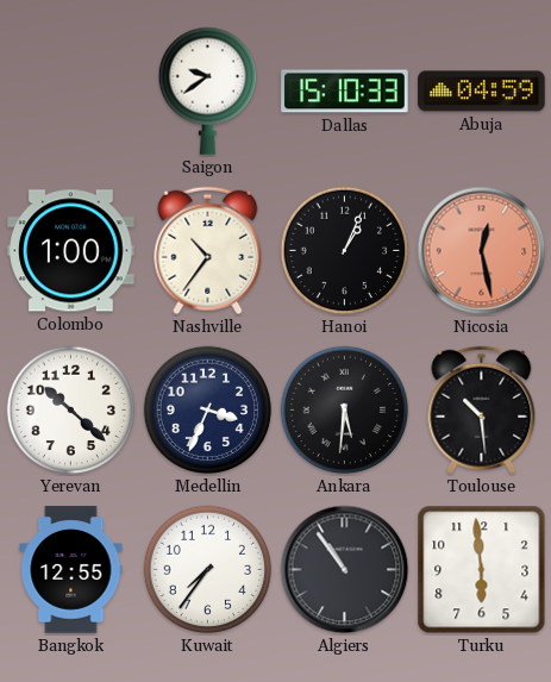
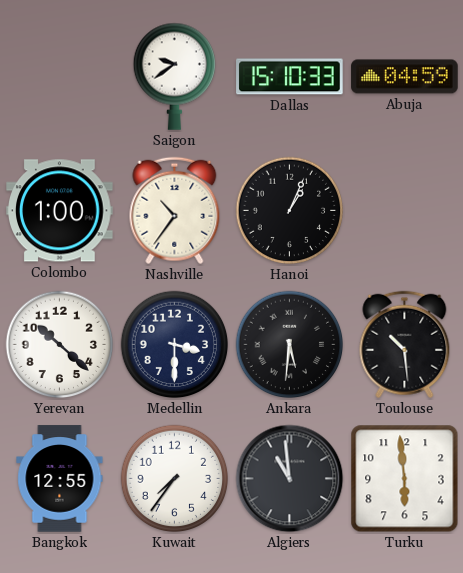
Nicosia: 12:28 -> none (482, 251)
Medellin: 3:34 -> 3:30 (175, 345)
Algiers: 10:54 -> 10:59 (290, 479)
